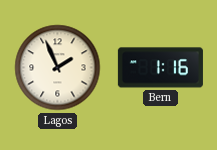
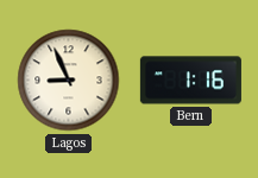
Lagos: 1:56 -> 8:56 (69, 81)
